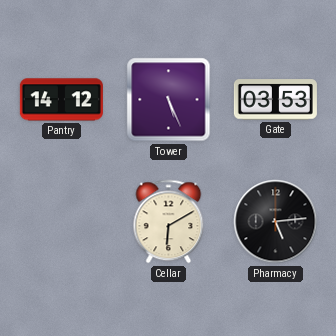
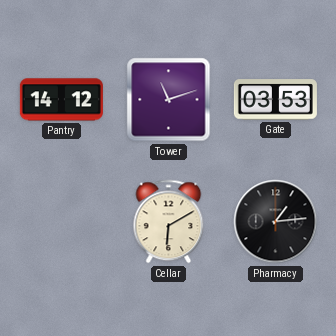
Tower: 5:26 -> 11:12 (169, 100)
Pharmacy: 5:14 -> 1:14 (276, 222)
